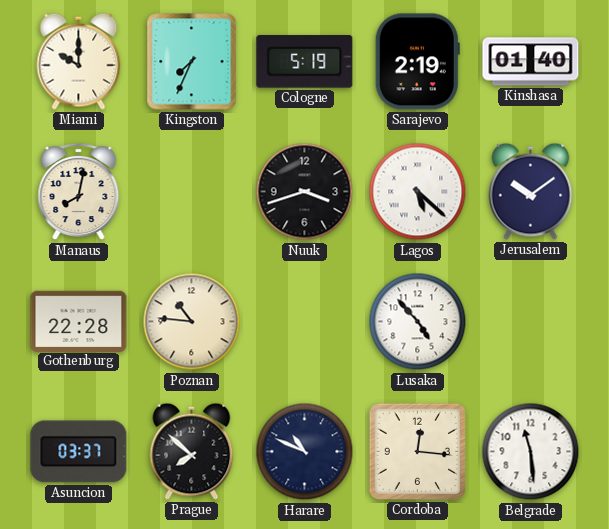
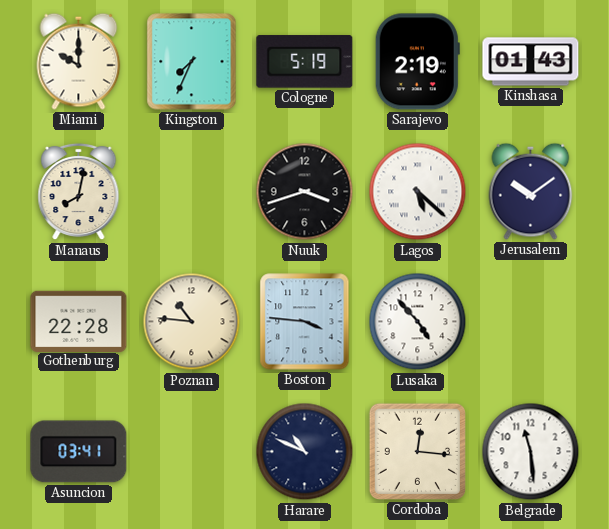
Kinshasa: 01:40 -> 01:43 (531, 62)
Boston: none -> 3:46 (305, 322)
Asuncion: 03:37 -> 03:41 (79, 452)
Prague: 7:52 -> none (192, 451)
